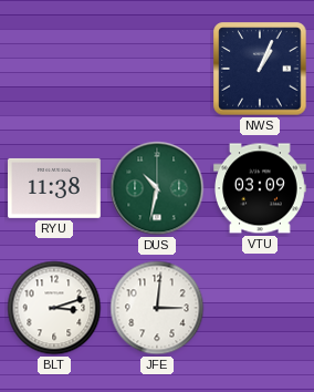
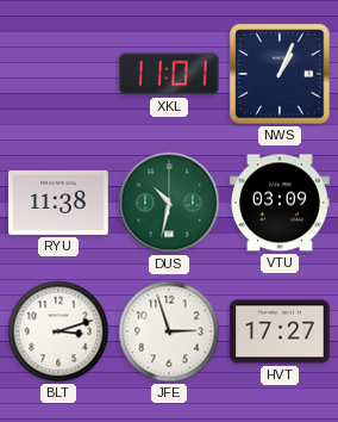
XKL: none -> 11:01 (170, 74)
JFE: 3:01 -> 2:57 (169, 331)
HVT: none -> 17:27 (281, 331)
